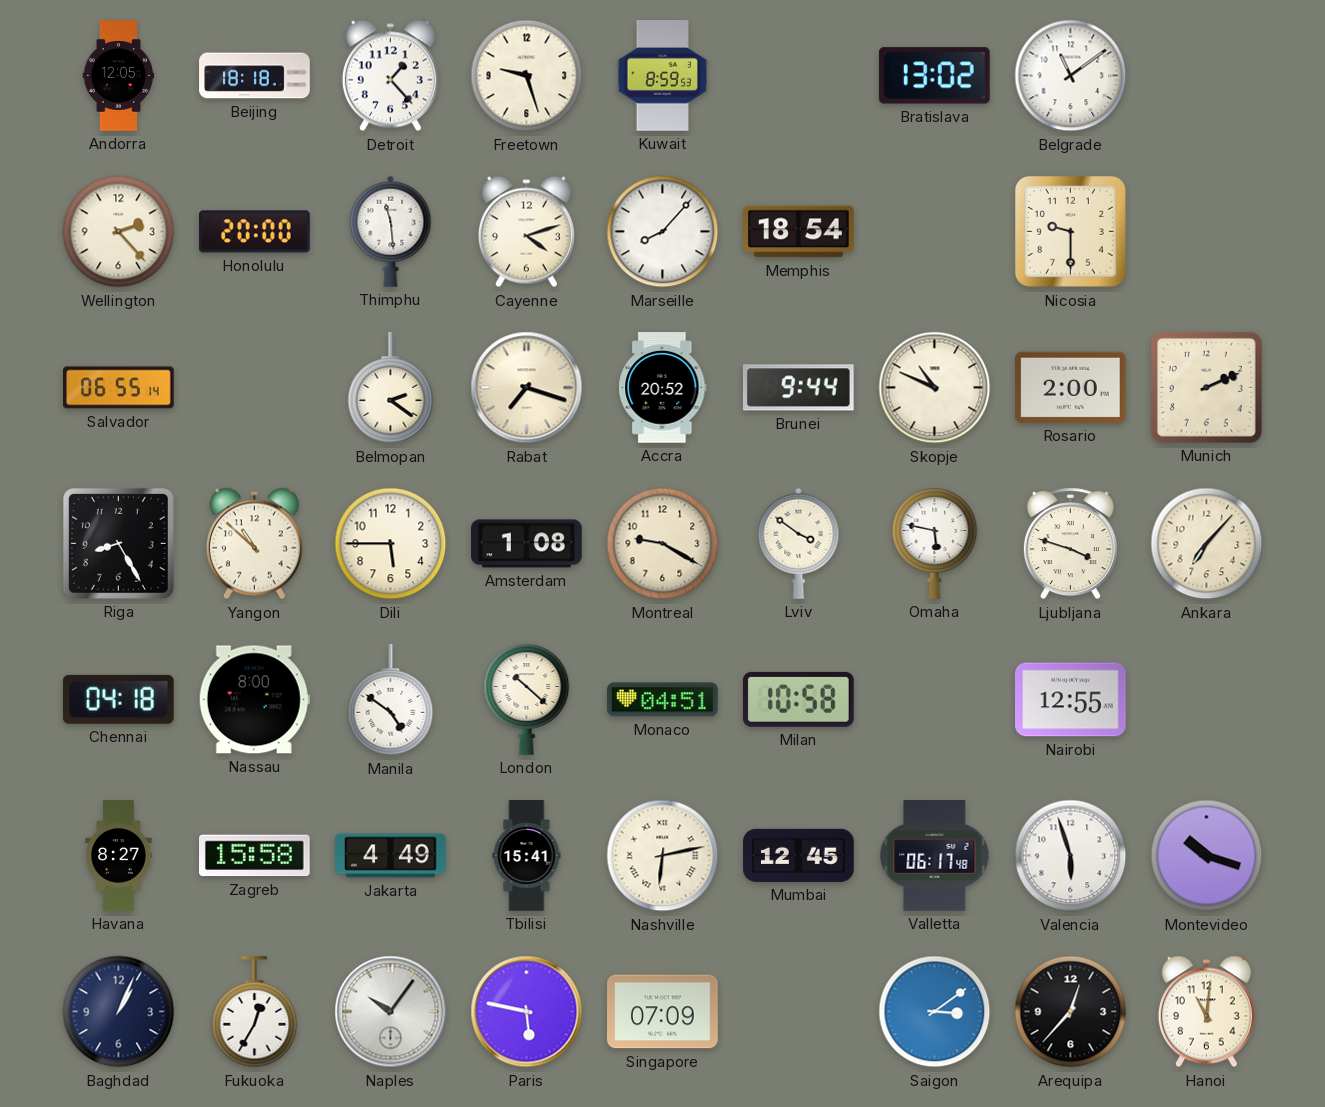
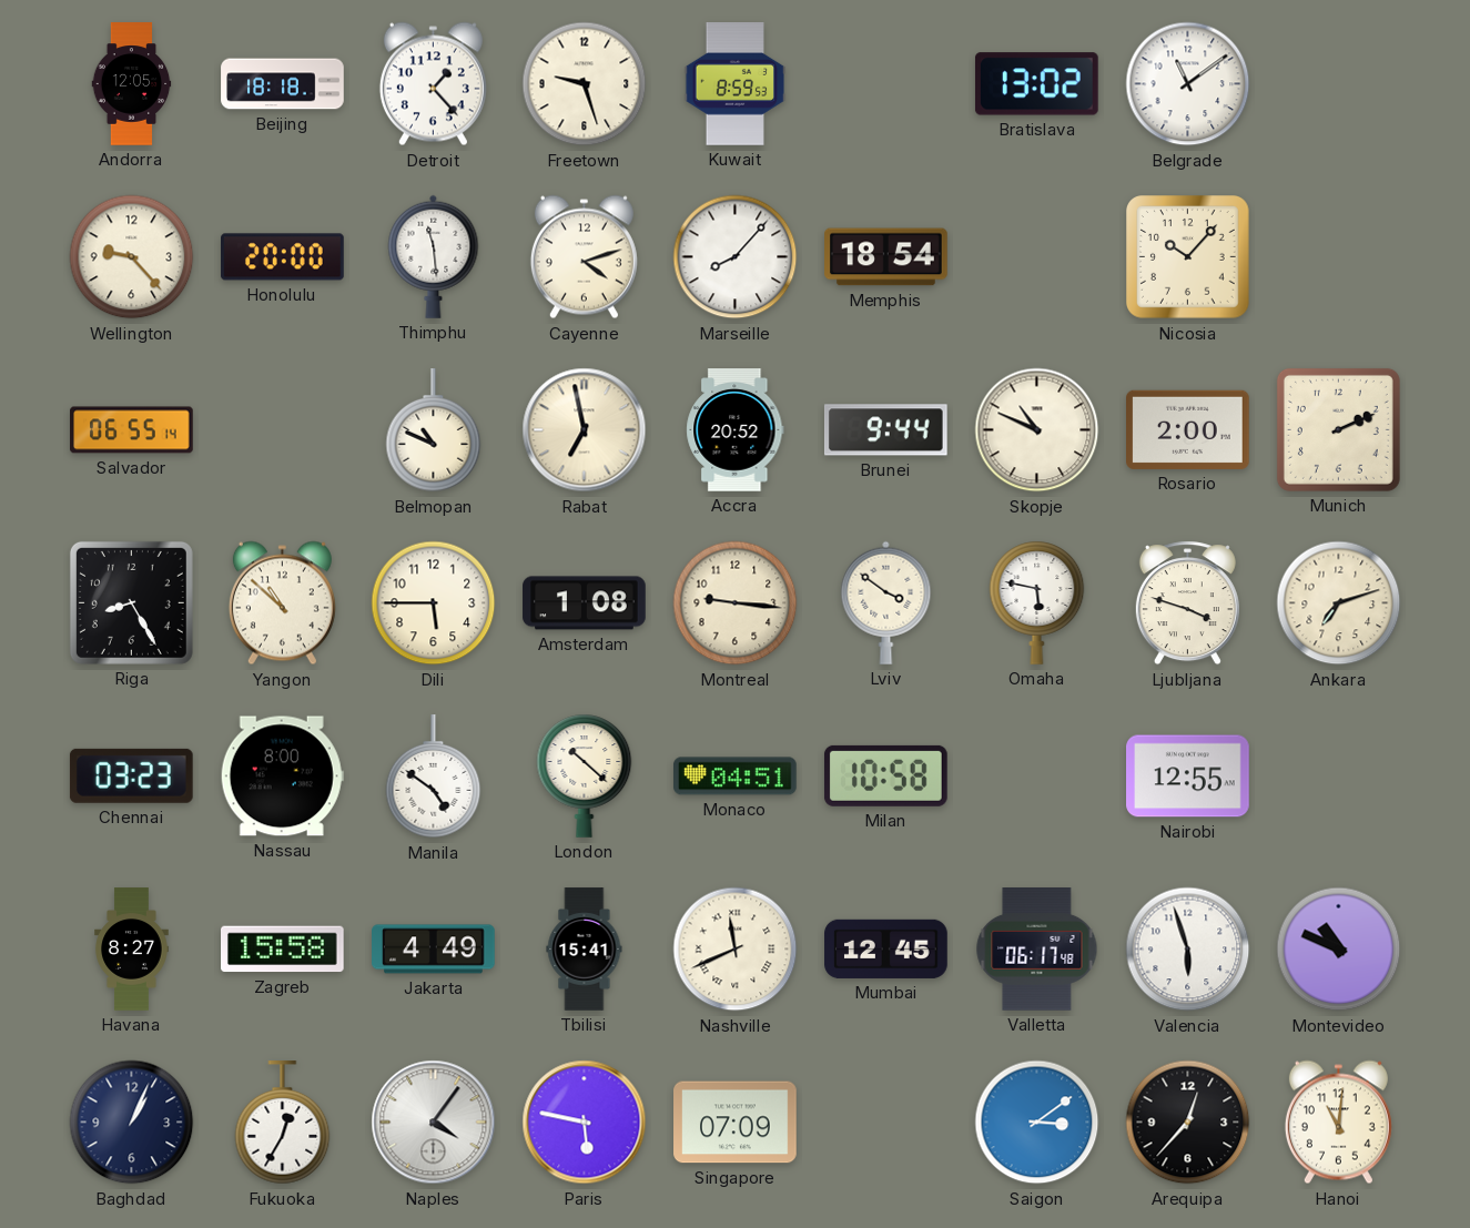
Wellington: 2:23 -> 9:23 (132, 257)
Nicosia: 9:30 -> 10:07 (1188, 257)
Belmopan: 2:21 -> 10:49 (434, 430)
Rabat: 7:18 -> 6:58 (585, 430)
Montreal: 9:20 -> 9:16 (736, 603)
Ankara: 7:07 -> 7:12 (1339, 603)
Chennai: 04:18 -> 03:23 (131, 775)
Nashville: 6:13 -> 11:41 (736, 950)
Montevideo: 10:18 -> 10:49 (1339, 950)
Naples: 10:06 -> 4:06 (434, 1123)
